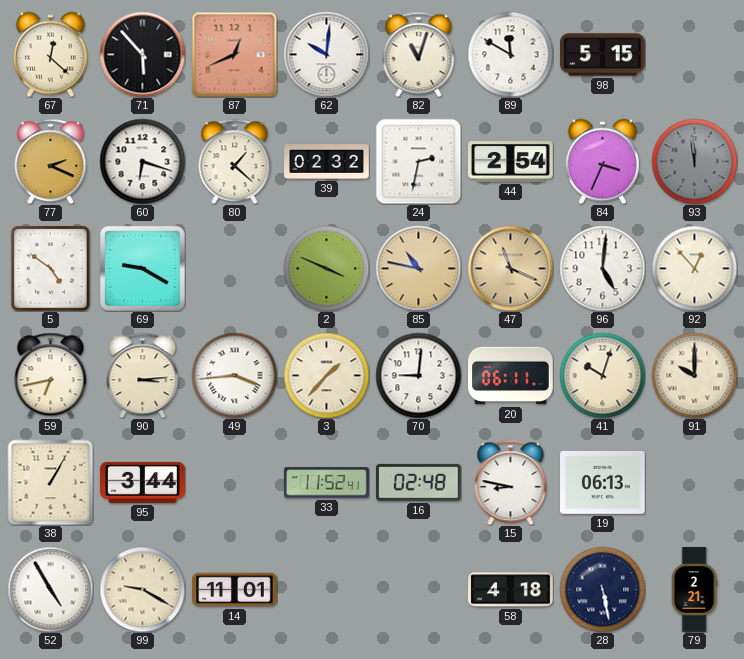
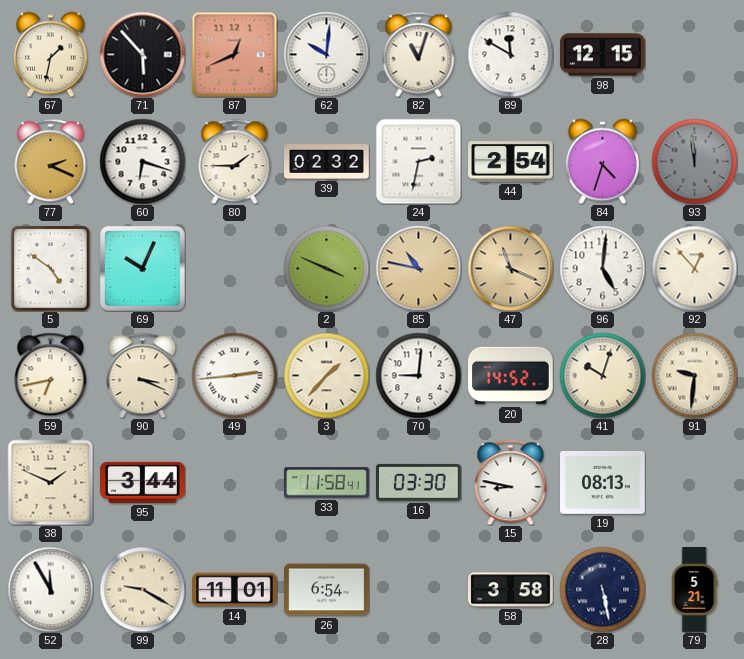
67: 12:22 -> 1:32 (50, 54)
98: 5:15 -> 12:15 (603, 55)
80: 1:22 -> 1:45 (235, 161)
84: 3:34 -> 4:33 (602, 161)
69: 9:20 -> 10:04 (142, 268)
90: 3:14 -> 3:19 (143, 375)
49: 3:44 -> 2:44 (234, 375)
20: 06:11 -> 14:52 (511, 376)
91: 10:00 -> 9:31 (694, 375)
38: 1:05 -> 1:49 (50, 482)
33: 11:52 -> 11:58 (327, 483)
16: 02:48 -> 03:30 (419, 482)
19: 06:13 -> 08:13 (603, 483)
52: 4:55 -> 11:55 (50, 589)
26: none -> 6:54 (327, 590)
58: 4:18 -> 3:58 (511, 590)
79: 2:21 -> 5:21 (694, 590)
